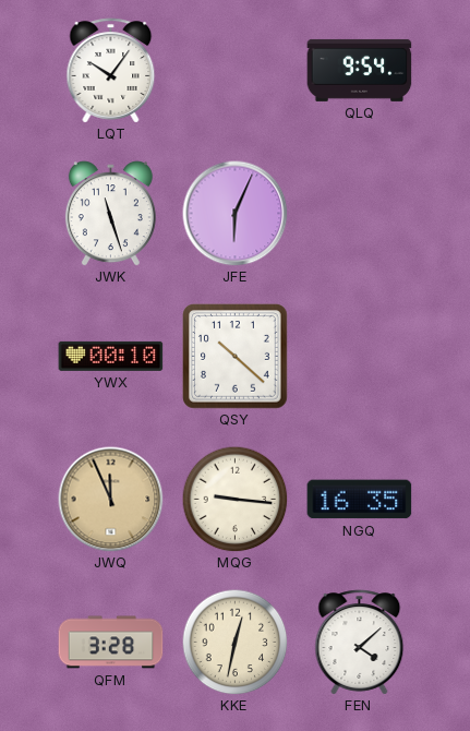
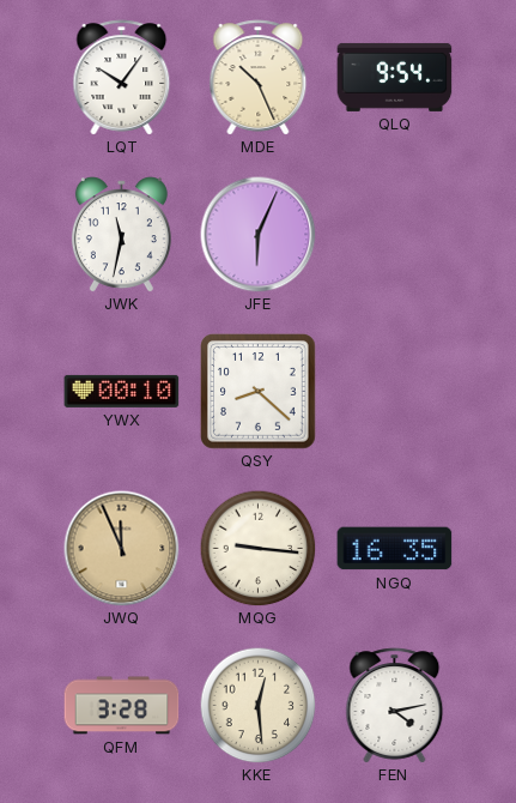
MDE: none -> 10:26 (259, 78)
JWK: 11:27 -> 11:32 (121, 235)
QSY: 10:22 -> 8:22 (259, 392)
KKE: 12:32 -> 12:29 (257, 705)
FEN: 4:08 -> 4:13 (395, 706)
